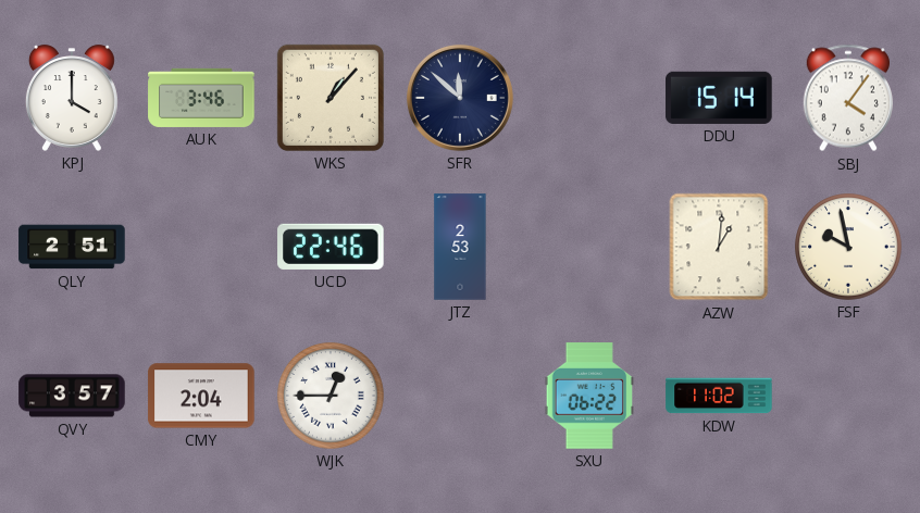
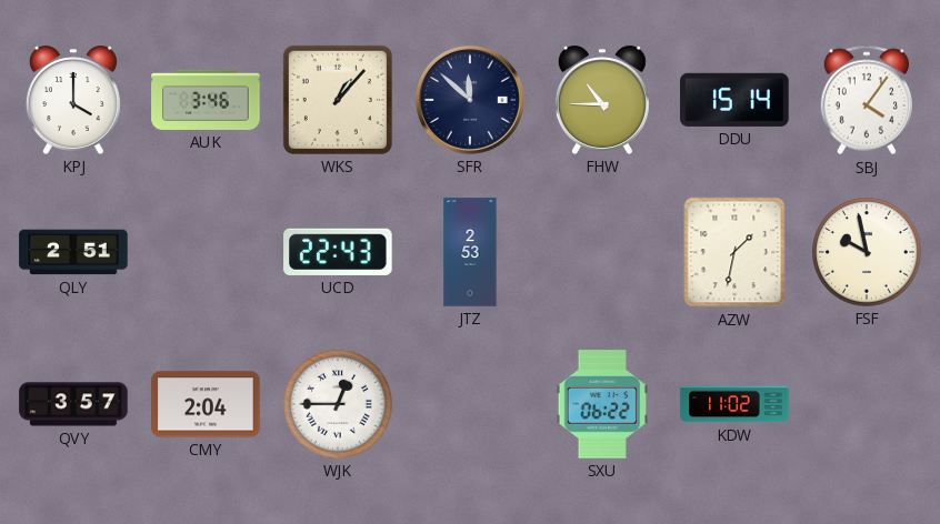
FHW: none -> 10:45 (602, 100)
UCD: 22:46 -> 22:43 (338, 252)
AZW: 1:01 -> 1:32 (734, 252)
